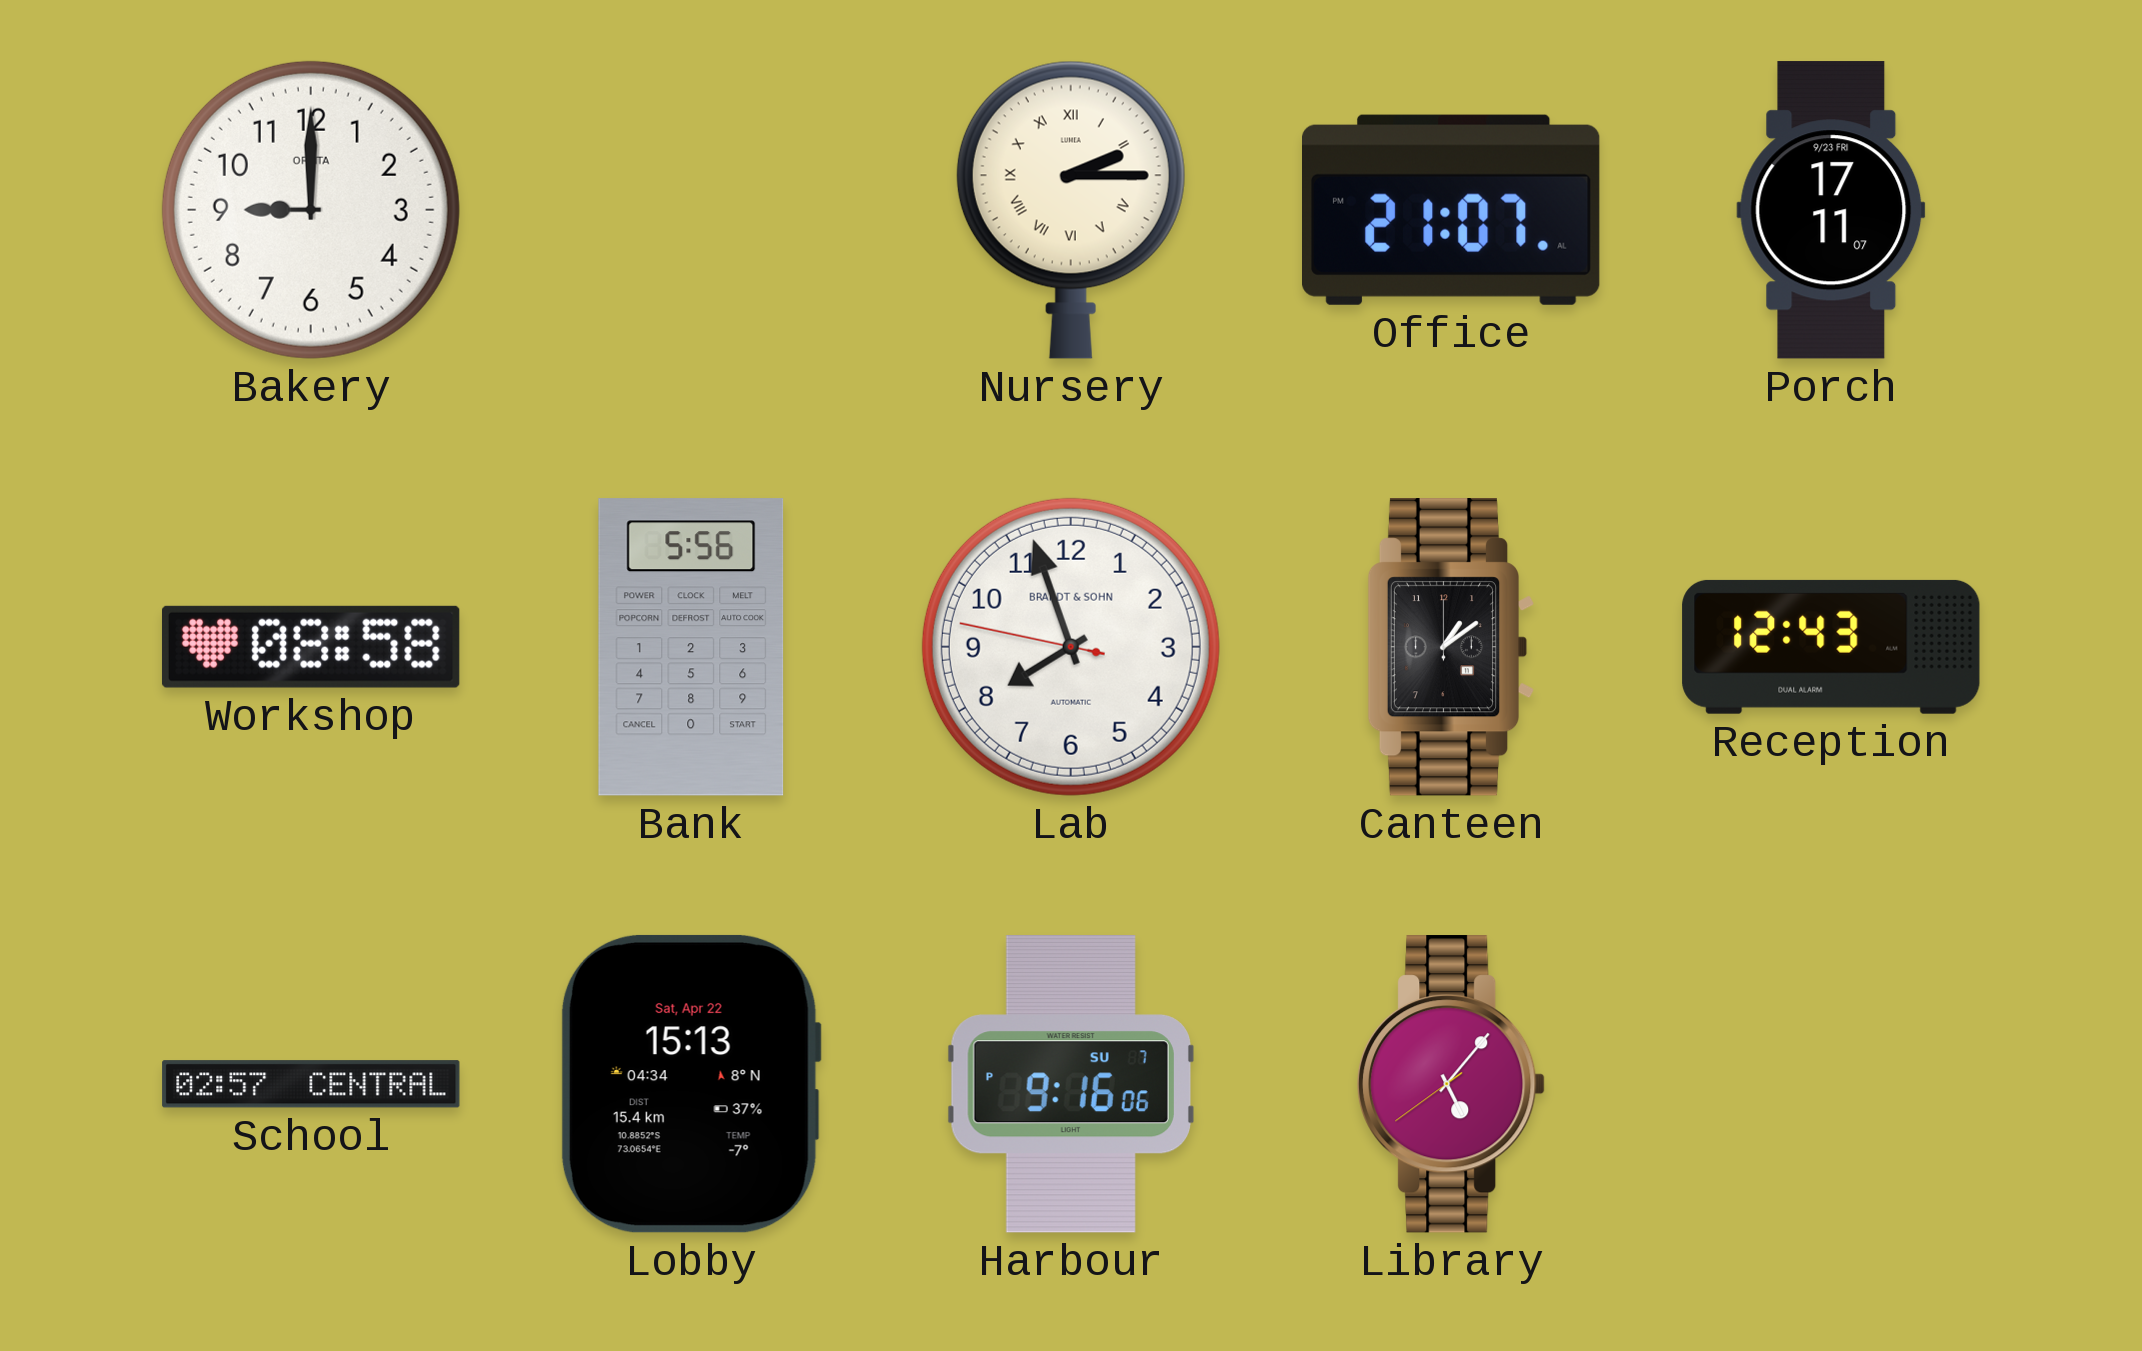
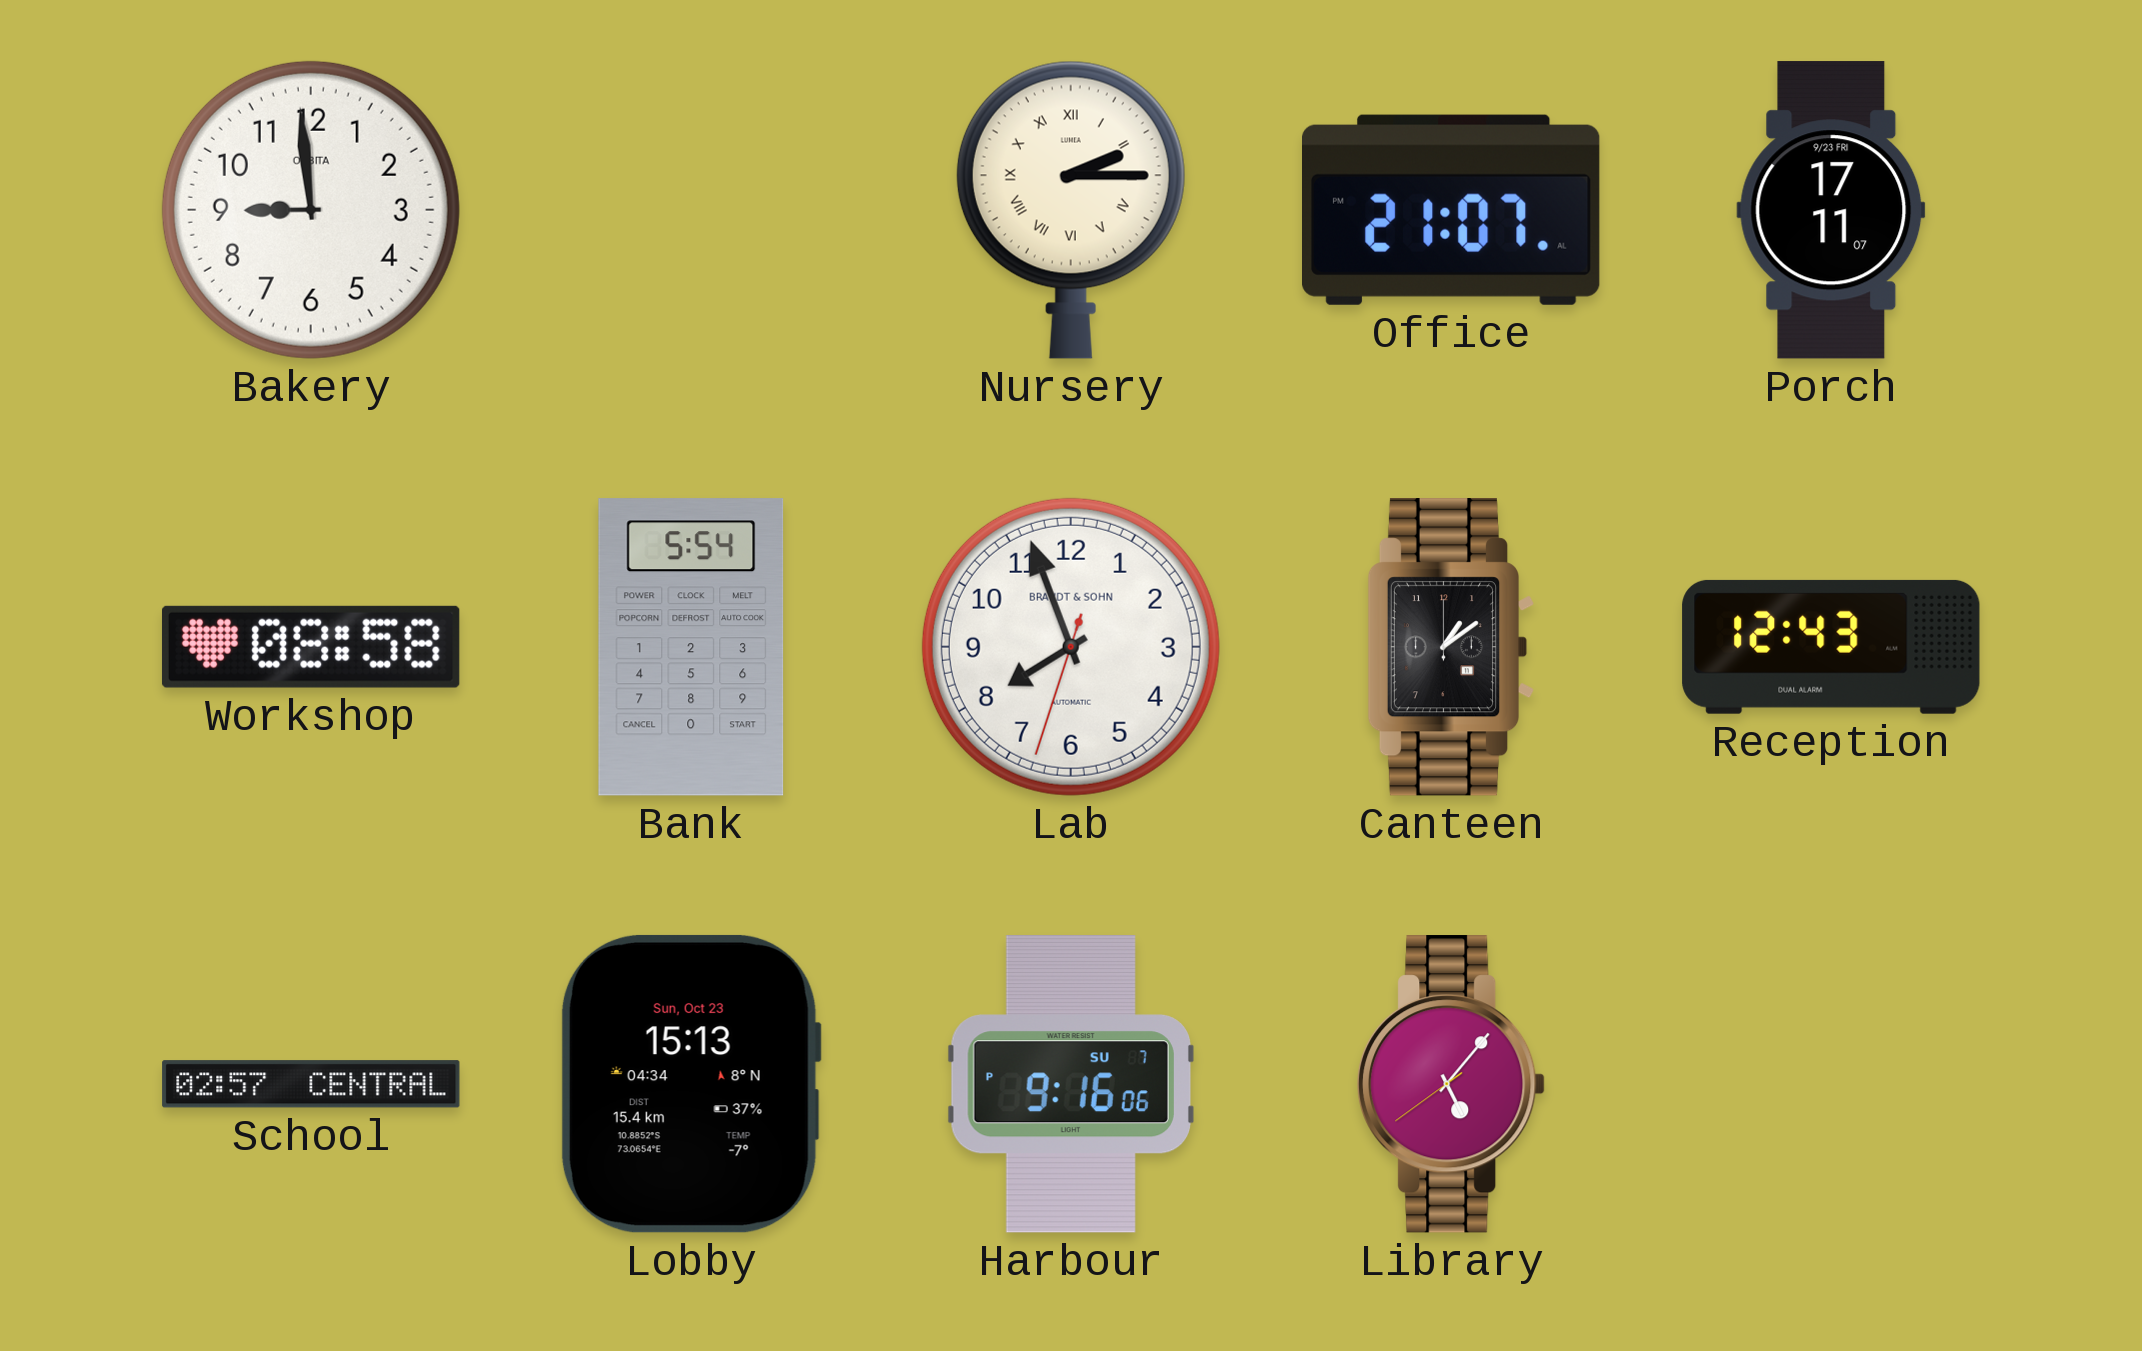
Bakery: 9:00 -> 8:59 (311, 210)
Bank: 5:56 -> 5:54 (691, 647)
Lab: 7:56:47 -> 7:56:33 (1071, 647)
Lobby date: Sat, Apr 22 -> Sun, Oct 23 (690, 1084)
